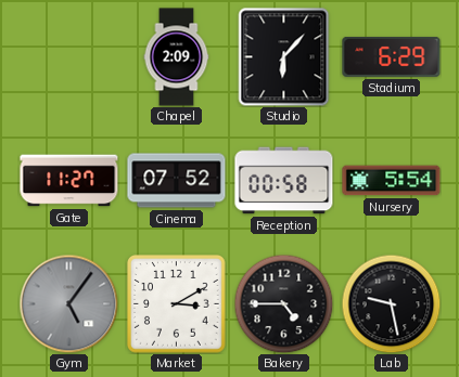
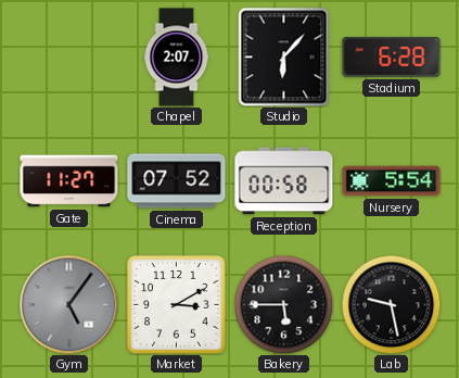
Chapel: 2:09 -> 2:07 (177, 58)
Stadium: 6:29 -> 6:28 (392, 56)
Bakery: 4:45 -> 5:45 (283, 304)
